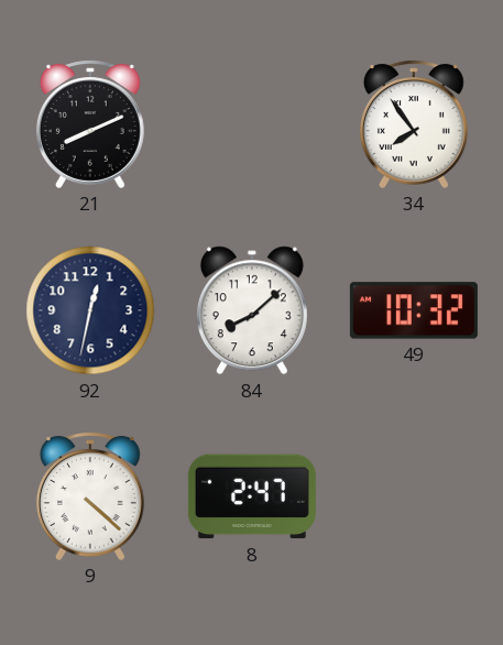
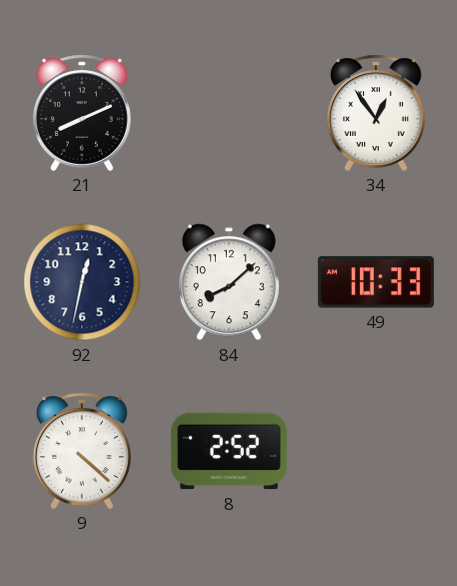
34: 7:54 -> 12:54 (376, 113)
49: 10:32 -> 10:33 (376, 282)
8: 2:47 -> 2:52 (229, 451)
